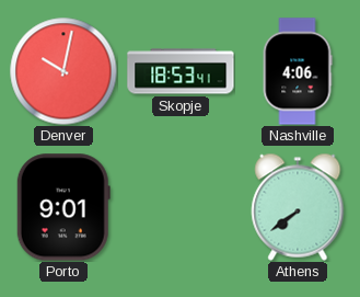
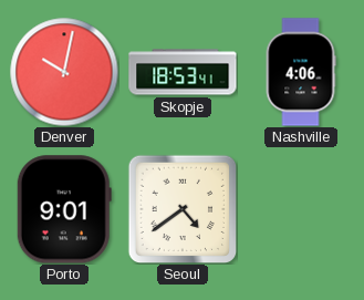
Seoul: none -> 4:39 (183, 209)
Athens: 7:39 -> none (298, 207)
